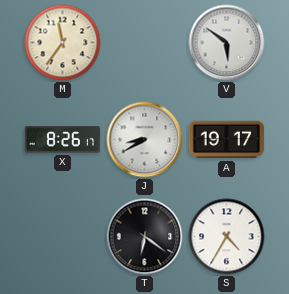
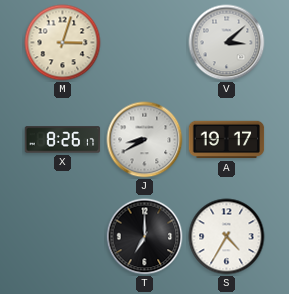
M: 11:36 -> 3:03 (63, 43)
V: 5:51 -> 3:08 (227, 43)
T: 6:21 -> 7:00 (145, 237)
